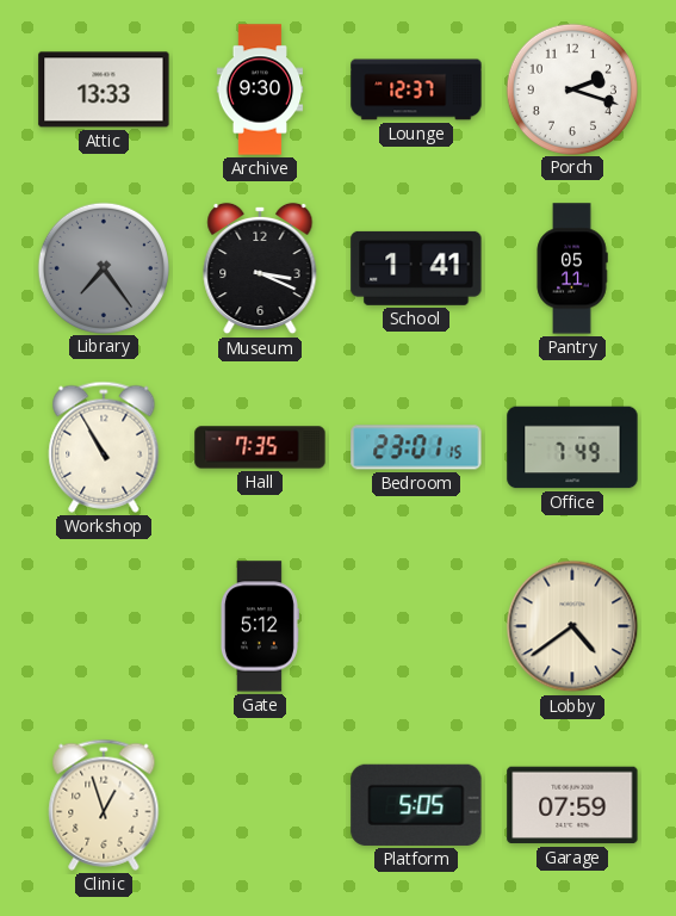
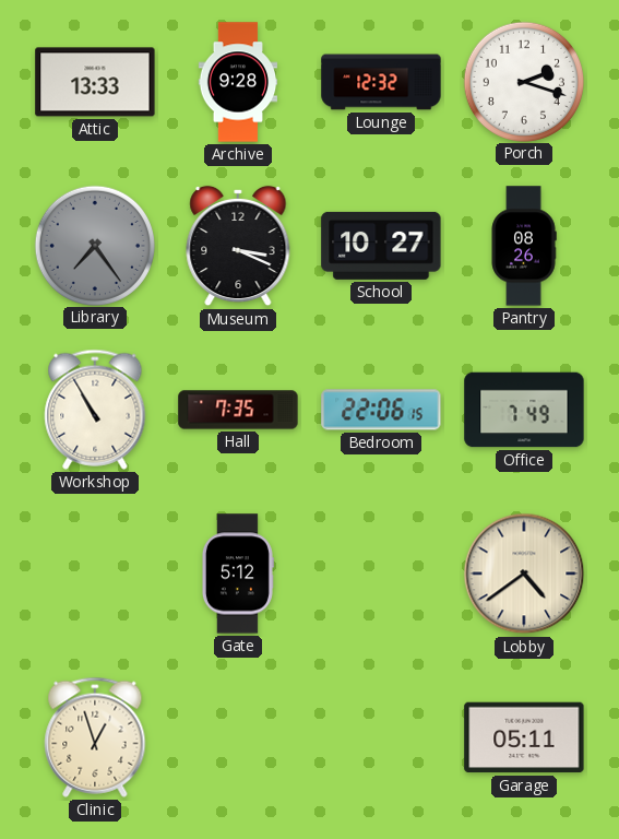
Archive: 9:30 -> 9:28 (238, 82)
Lounge: 12:37 -> 12:32 (381, 82)
School: 1:41 -> 10:27 (381, 246)
Pantry: 05:11 -> 08:26 (524, 246)
Bedroom: 23:01 -> 22:06 (381, 410)
Platform: 5:05 -> none (416, 805)
Garage: 07:59 -> 05:11 (524, 737)
